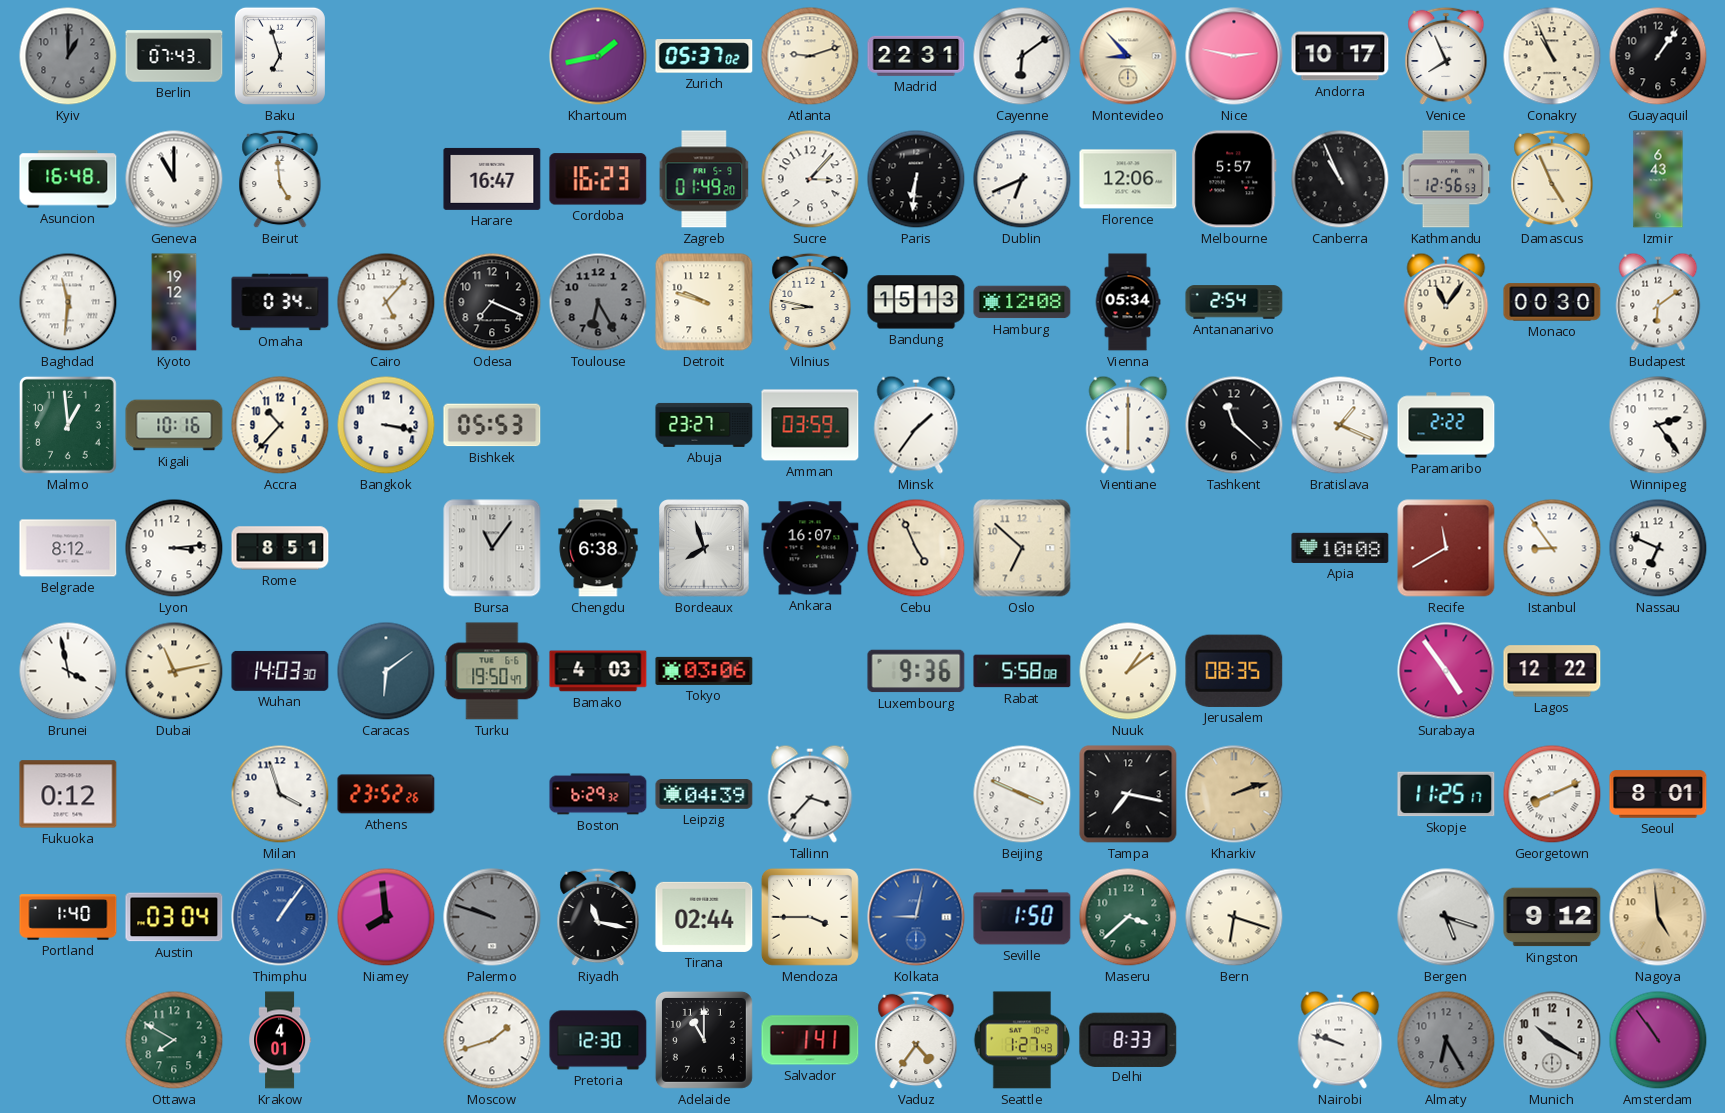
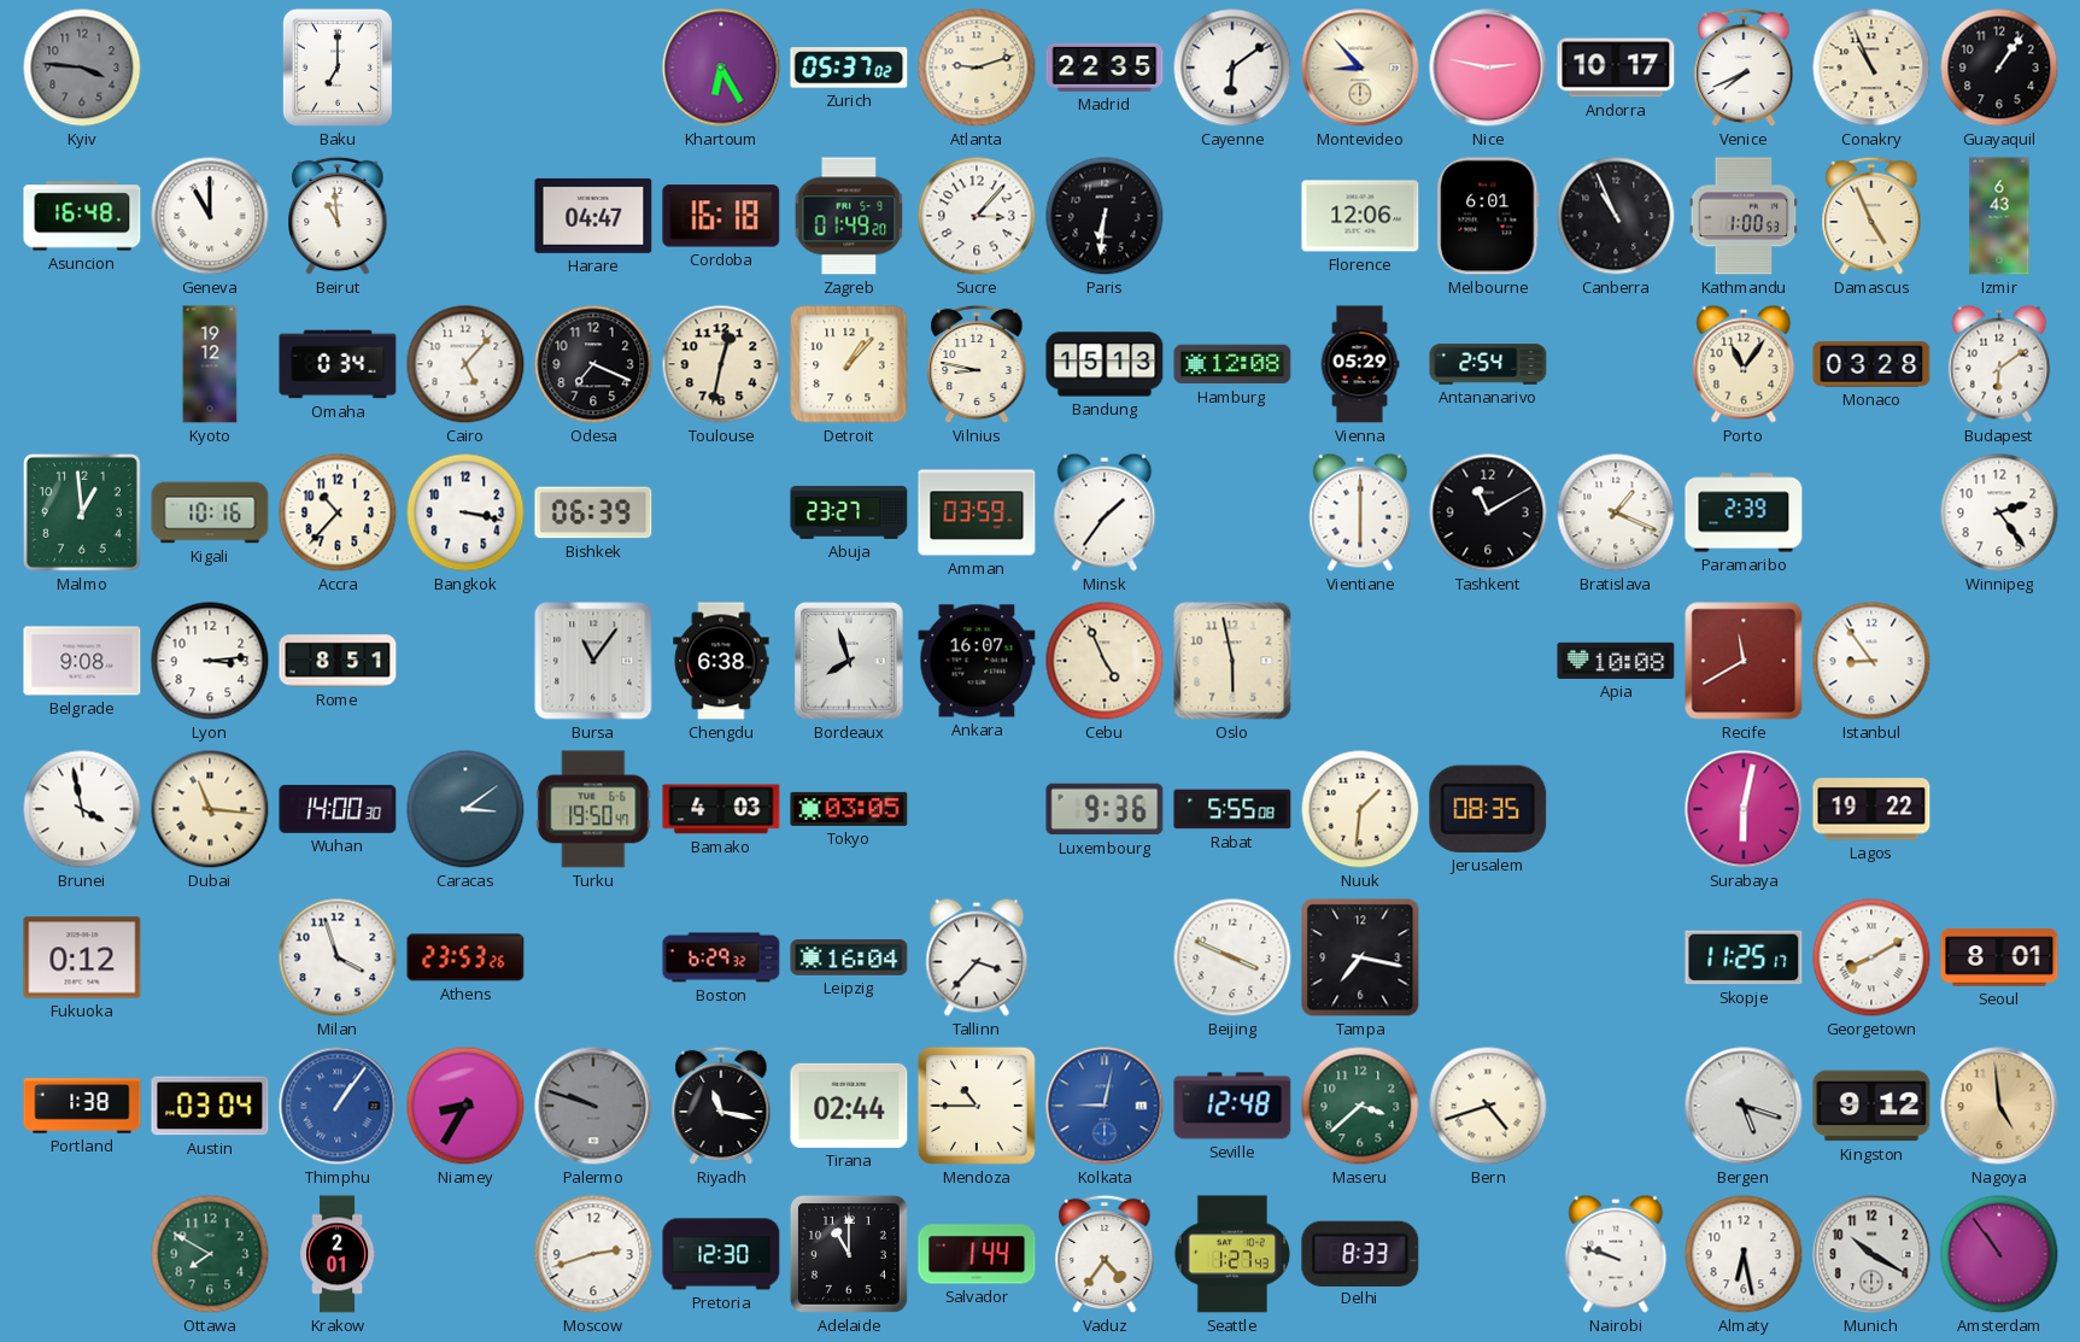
Kyiv: 1:00 -> 3:46 (82, 68)
Berlin: 07:43 -> none (174, 56)
Baku: 6:57 -> 7:00 (338, 68)
Khartoum: 1:43 -> 6:25 (721, 68)
Madrid: 22:31 -> 22:35 (1105, 68)
Venice: 7:56 -> 7:41 (1744, 68)
Beirut: 4:59 -> 10:59 (338, 216)
Harare: 16:47 -> 04:47 (593, 216)
Cordoba: 16:23 -> 16:18 (721, 216)
Dublin: 6:41 -> none (1022, 179)
Melbourne: 5:57 -> 6:01 (1488, 216)
Kathmandu: 12:56 -> 1:00 (1744, 216)
Baghdad: 11:31 -> none (68, 302)
Toulouse: 6:25 -> 12:32 (721, 364)
Toulouse dial: grey -> cream (721, 364)
Detroit: 9:48 -> 1:07 (849, 364)
Vienna: 05:34 -> 05:29 (1360, 364)
Monaco: 00:30 -> 03:28 (1871, 364)
Bishkek: 05:53 -> 06:39 (593, 512)
Tashkent: 11:22 -> 11:10 (1488, 512)
Paramaribo: 2:22 -> 2:39 (1744, 512)
Belgrade: 8:12 -> 9:08 (82, 661)
Oslo: 6:52 -> 5:58 (1232, 661)
Nassau: 6:49 -> none (1658, 548)
Dubai: 11:13 -> 11:16 (210, 809)
Wuhan: 14:03 -> 14:00 (338, 809)
Caracas: 6:09 -> 3:09 (465, 809)
Tokyo: 03:06 -> 03:05 (849, 809)
Rabat: 5:58 -> 5:55 (1232, 809)
Nuuk: 1:09 -> 1:31 (1360, 809)
Surabaya: 4:54 -> 6:02 (1744, 809)
Lagos: 12:22 -> 19:22 (1871, 809)
Athens: 23:52 -> 23:53 (465, 957)
Leipzig: 04:39 -> 16:04 (849, 959)
Kharkiv: 2:12 -> none (1234, 794)
Georgetown: 8:11 -> 8:10 (1871, 957)
Portland: 1:40 -> 1:38 (82, 1106)
Niamey: 7:59 -> 8:35 (465, 1106)
Mendoza: 3:45 -> 10:45 (977, 1106)
Seville: 1:50 -> 12:48 (1232, 1106)
Bern: 6:18 -> 4:42 (1488, 1106)
Krakow: 4:01 -> 2:01 (338, 1254)
Moscow: 1:42 -> 2:42 (593, 1254)
Salvador: 1:41 -> 1:44 (977, 1254)
Almaty: 6:25 -> 6:28 (1744, 1254)
Almaty dial: grey -> white (1744, 1254)
